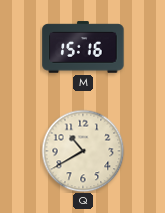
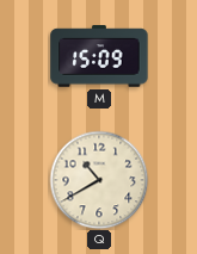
M: 15:16 -> 15:09 (99, 56)
